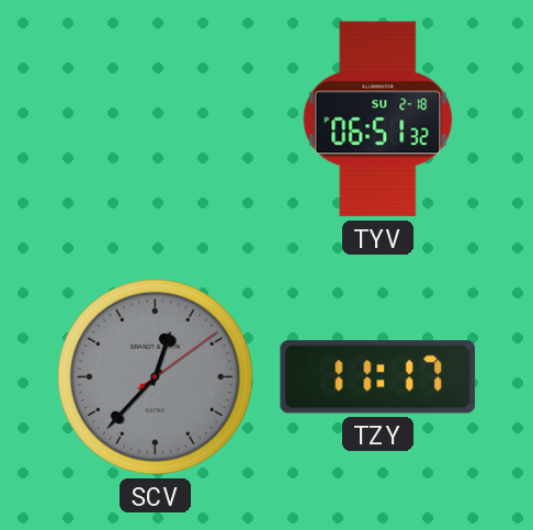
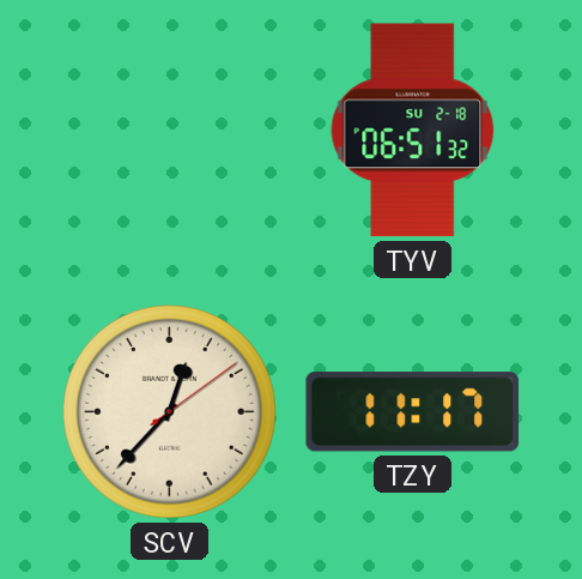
SCV dial: grey -> cream (170, 412)
